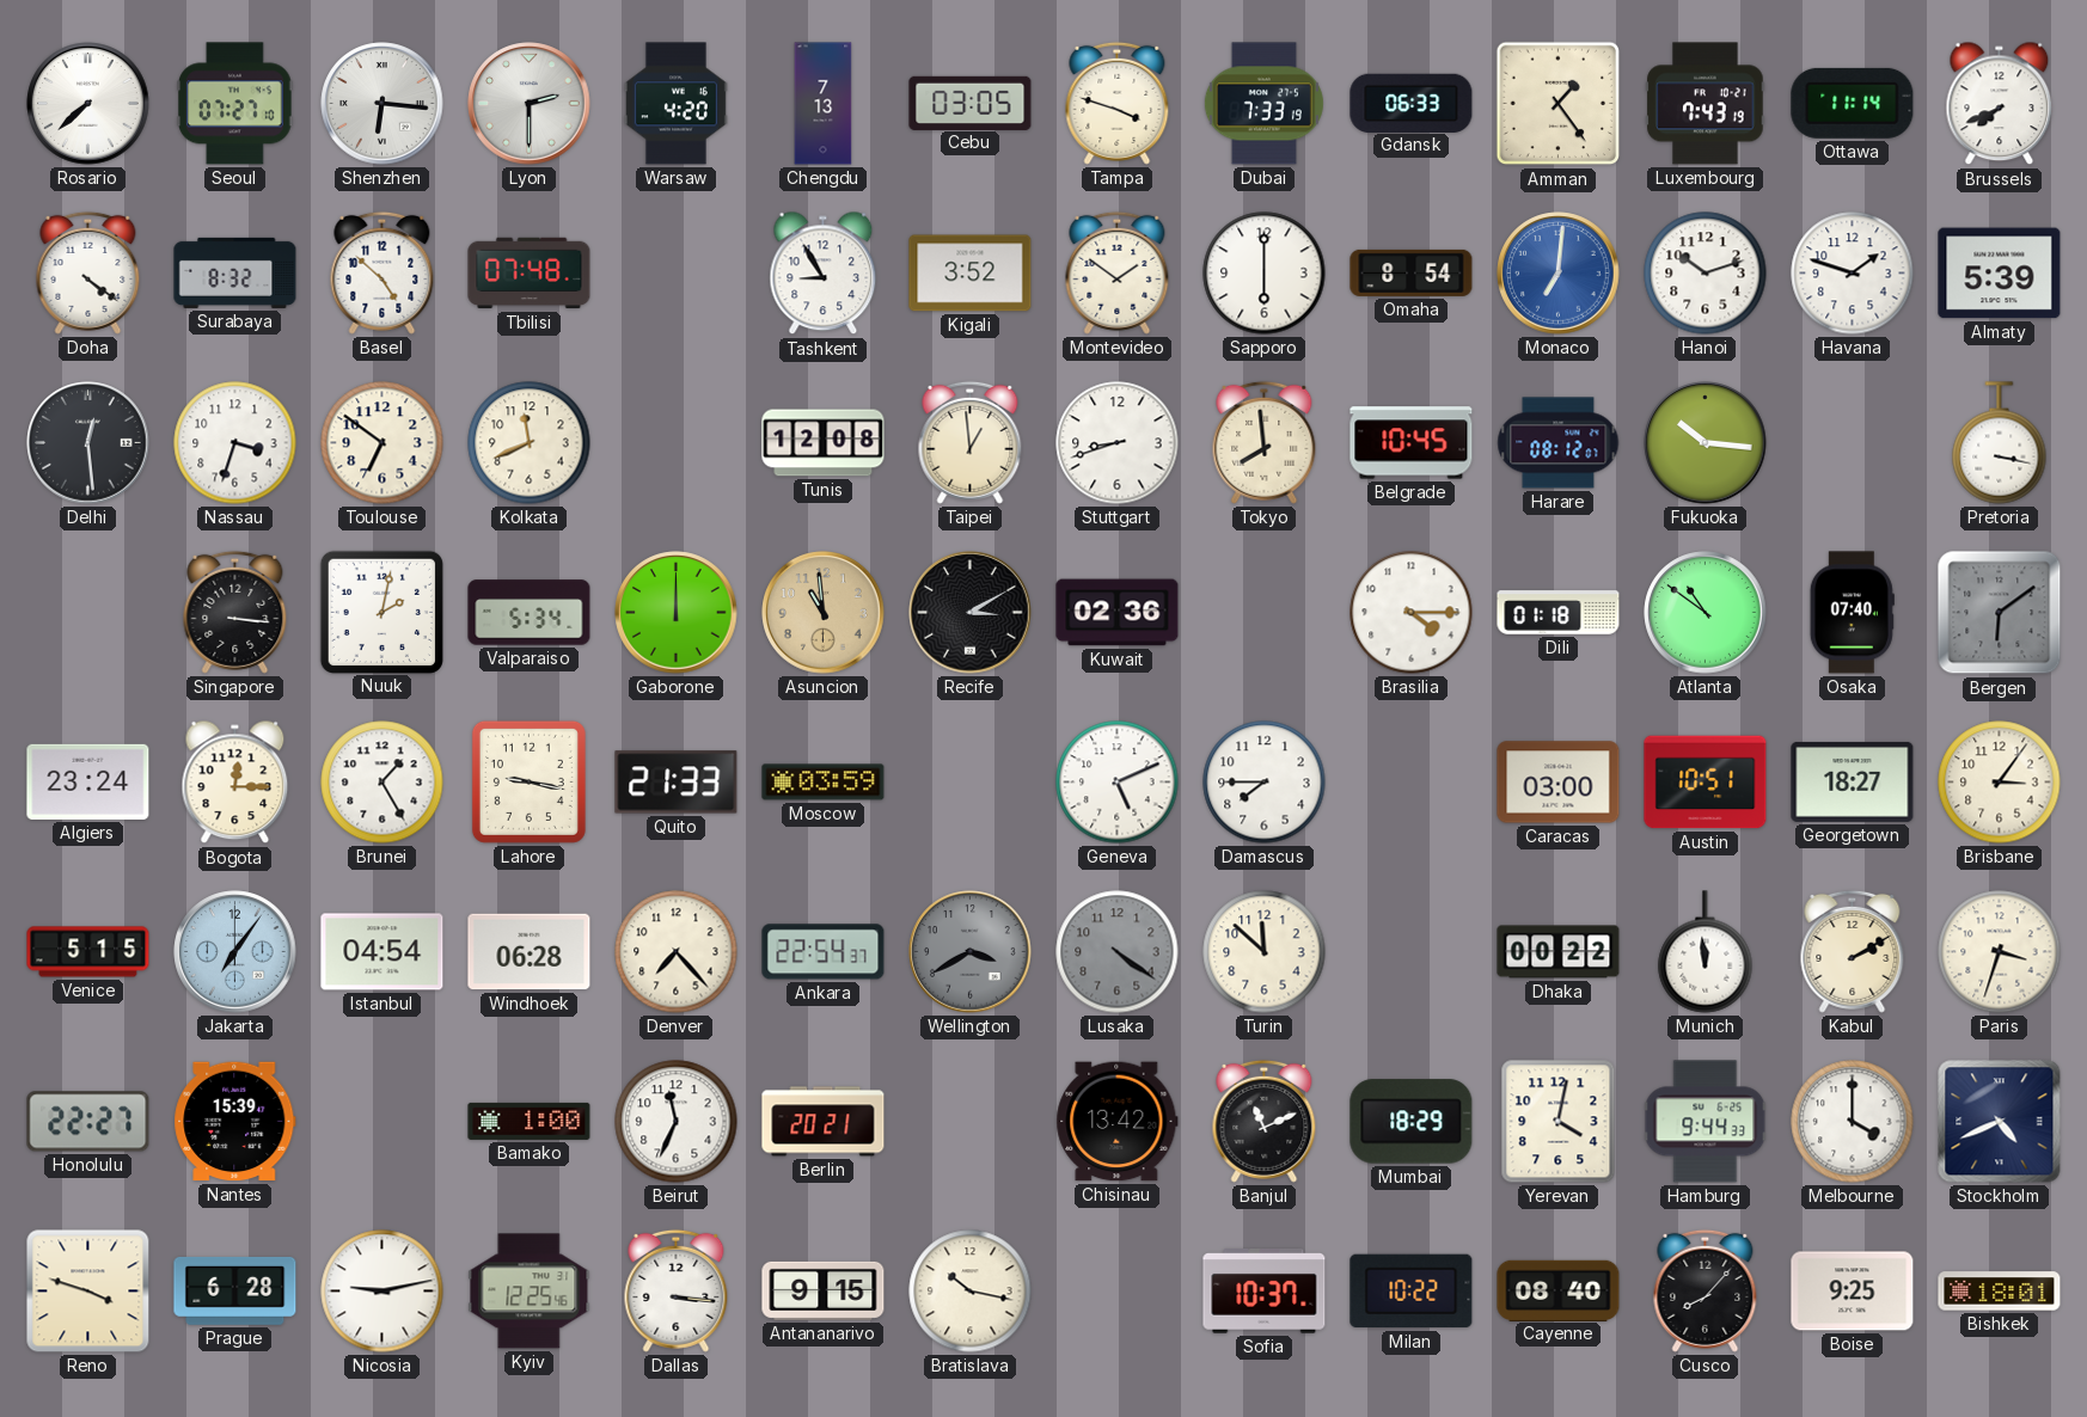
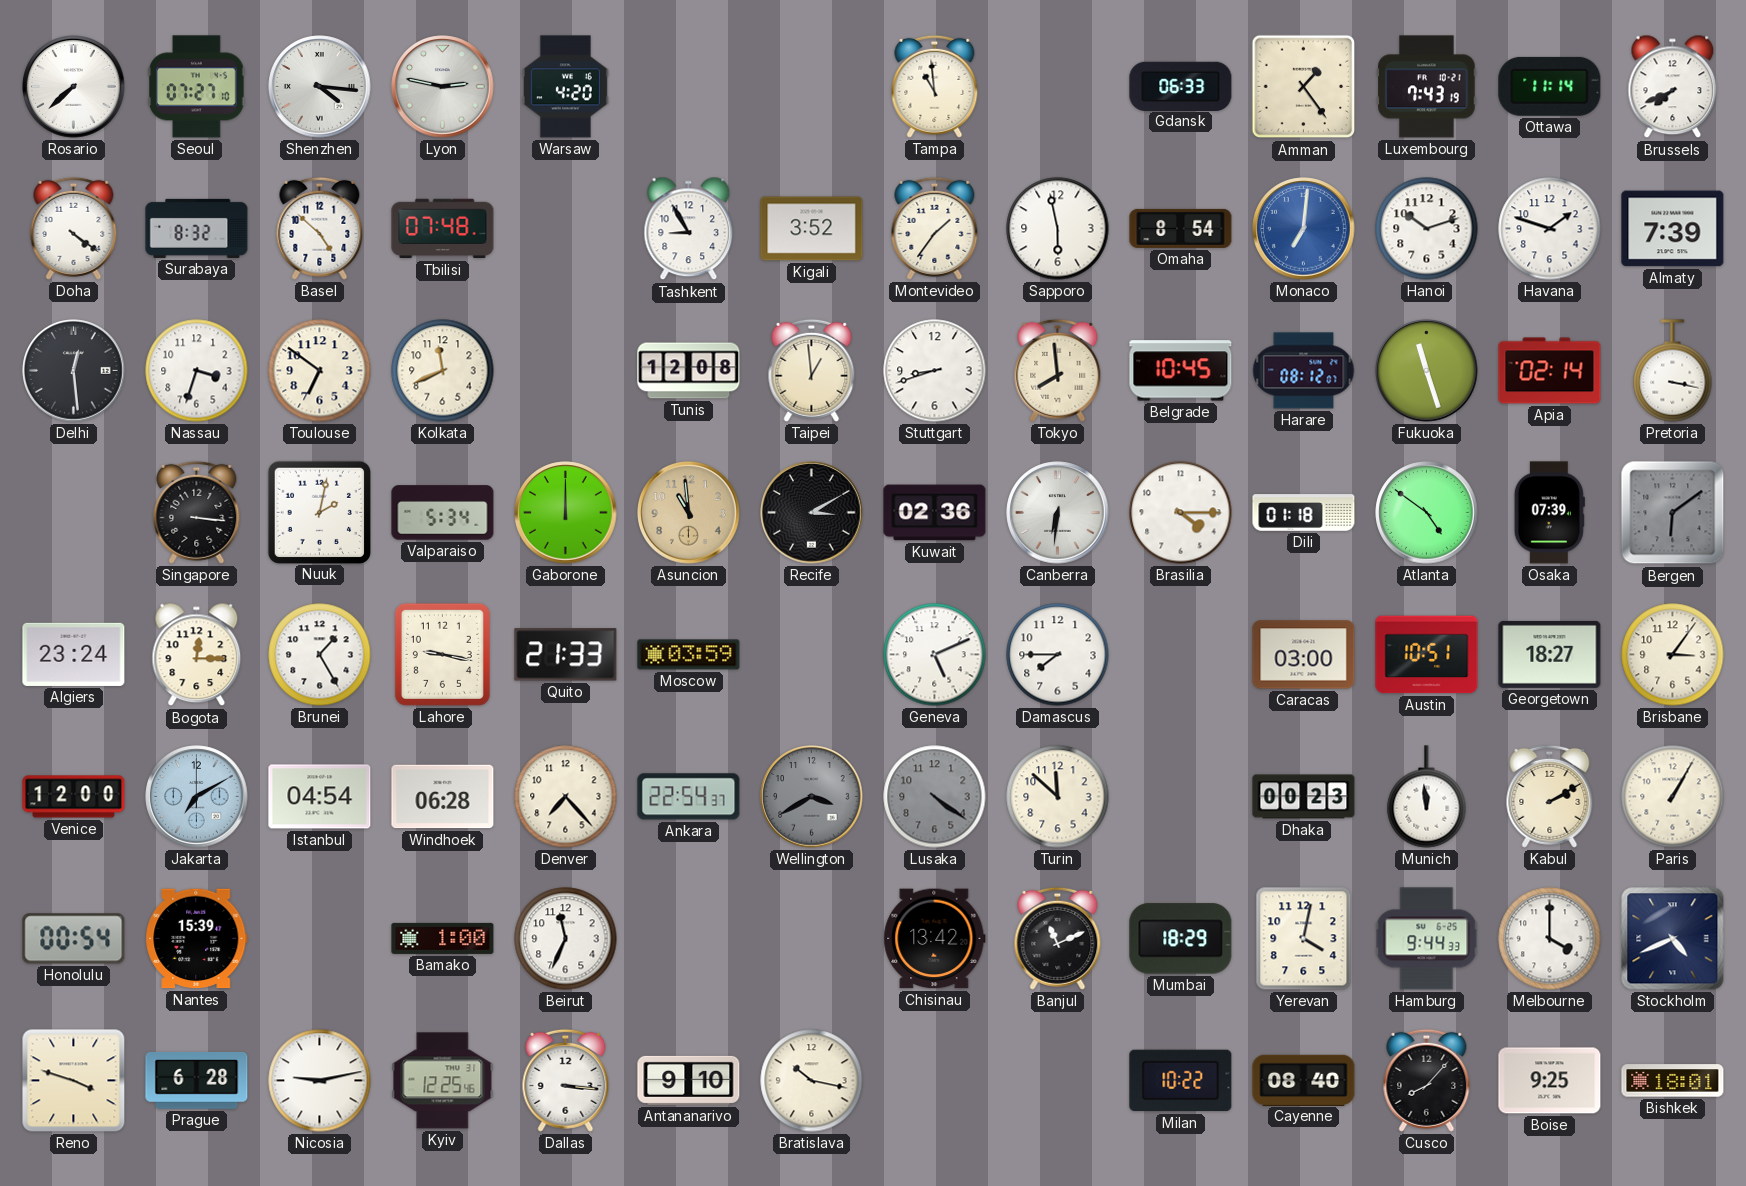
Shenzhen: 6:16 -> 4:16 (320, 87)
Lyon: 2:30 -> 2:47 (443, 87)
Chengdu: 7:13 -> none (824, 104)
Cebu: 03:05 -> none (971, 103)
Tampa: 3:48 -> 10:59 (935, 86)
Dubai: 7:33 -> none (1263, 104)
Montevideo: 1:51 -> 1:36 (935, 228)
Sapporo: 6:00 -> 5:58 (1058, 229)
Almaty: 5:39 -> 7:39 (1673, 229)
Fukuoka: 10:16 -> 11:27 (1427, 371)
Apia: none -> 02:14 (1550, 371)
Canberra: none -> 6:31 (1058, 513)
Atlanta: 10:51 -> 4:51 (1427, 513)
Osaka: 07:40 -> 07:39 (1549, 513)
Venice: 5:15 -> 12:00 (74, 797)
Jakarta: 7:06 -> 7:10 (197, 797)
Dhaka: 00:22 -> 00:23 (1304, 797)
Paris: 3:33 -> 1:05 (1673, 797)
Honolulu: 22:27 -> 00:54 (74, 939)
Berlin: 20:21 -> none (824, 1122)
Antananarivo: 9:15 -> 9:10 (689, 1080)
Sofia: 10:37 -> none (1265, 1292)
